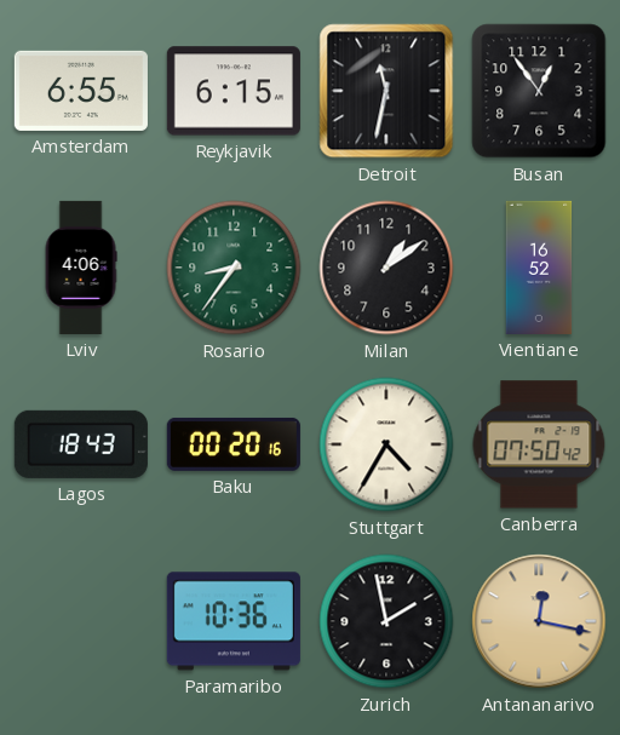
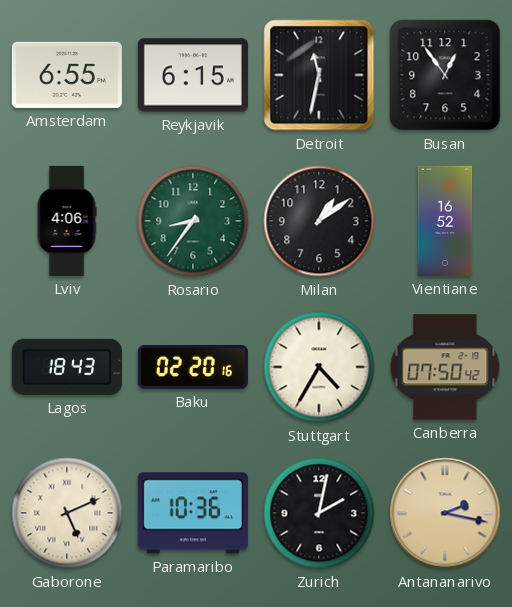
Baku: 00:20 -> 02:20 (193, 367)
Gaborone: none -> 5:11 (67, 513)
Zurich: 1:58 -> 2:02 (319, 513)
Antananarivo: 12:17 -> 2:17 (445, 513)
